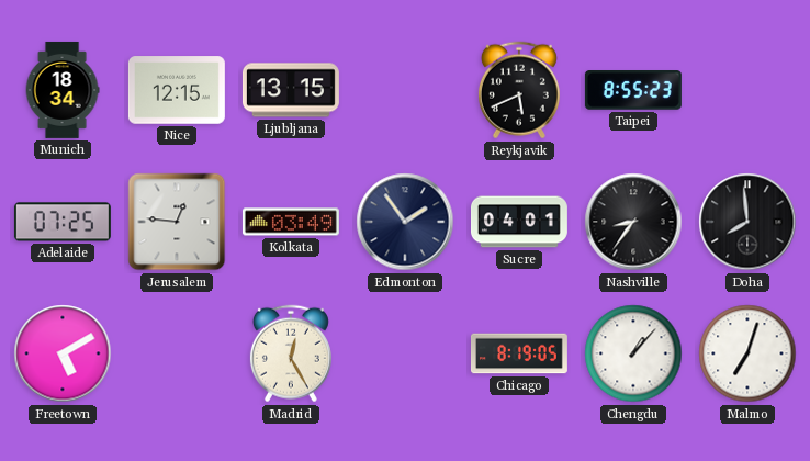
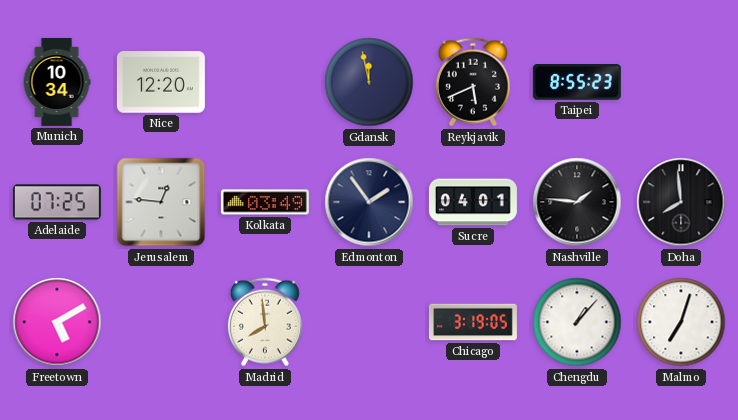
Munich: 18:34 -> 10:34 (57, 82)
Nice: 12:15 -> 12:20 (161, 82)
Ljubljana: 13:15 -> none (291, 90)
Gdansk: none -> 11:58 (369, 82)
Nashville: 8:36 -> 1:46 (577, 202)
Madrid: 12:25 -> 7:59 (265, 322)
Chicago: 8:19 -> 3:19 (473, 322)
